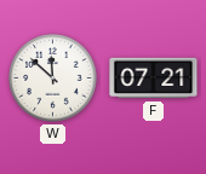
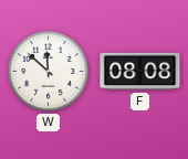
F: 07:21 -> 08:08 (140, 72)
